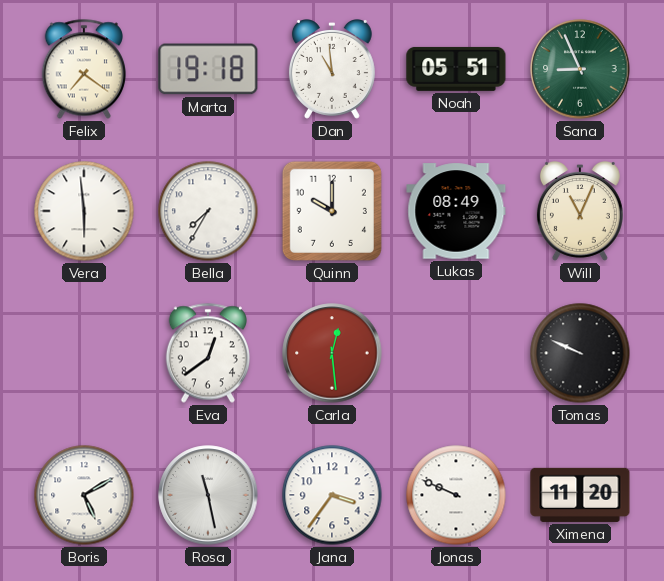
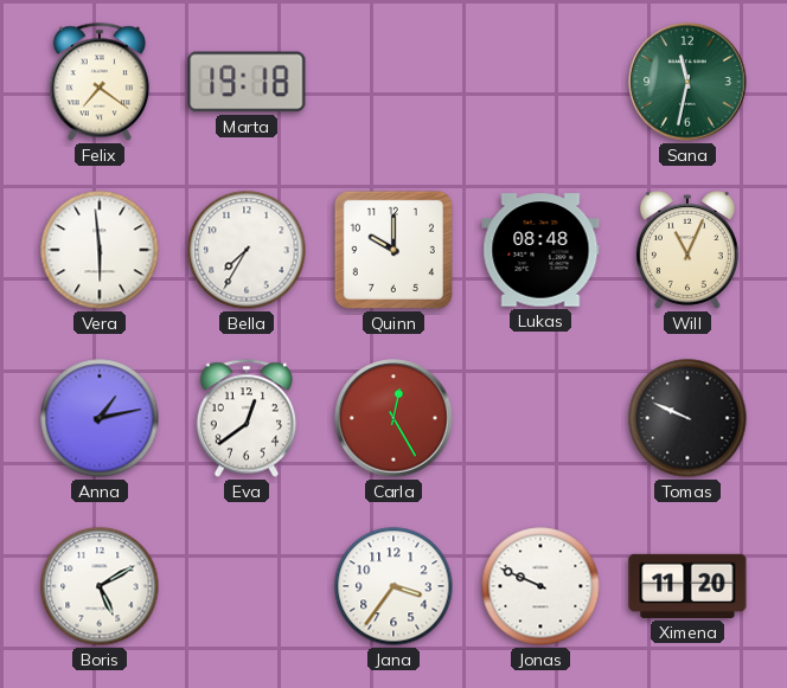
Dan: 10:59 -> none (332, 70)
Noah: 05:51 -> none (456, 69)
Sana: 8:56 -> 11:32 (687, 82)
Lukas: 08:49 -> 08:48 (540, 250)
Anna: none -> 1:13 (100, 418)
Carla: 12:29 -> 12:25 (393, 418)
Rosa: 11:28 -> none (208, 495)
